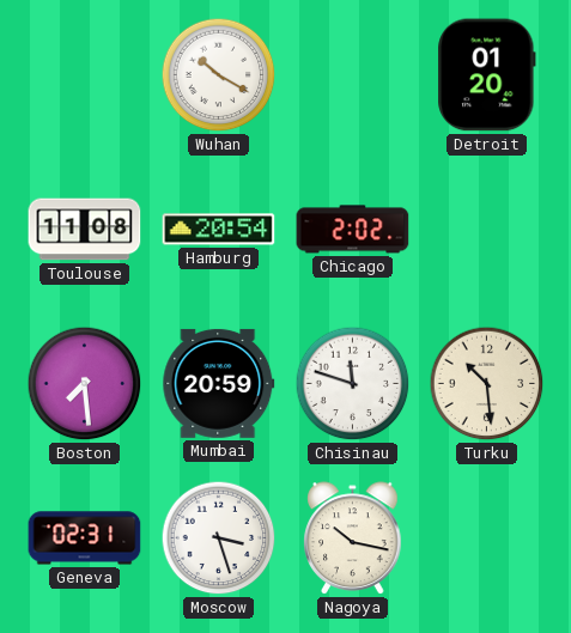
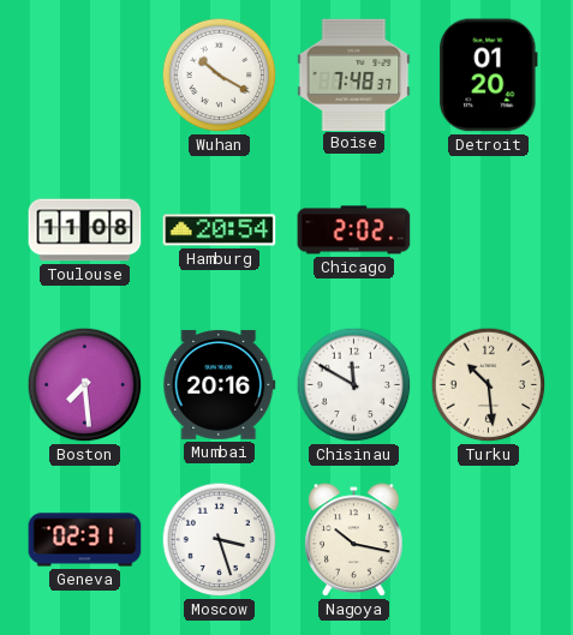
Boise: none -> 7:48 (354, 74)
Mumbai: 20:59 -> 20:16 (220, 384)
Chisinau: 11:48 -> 11:50 (354, 385)
